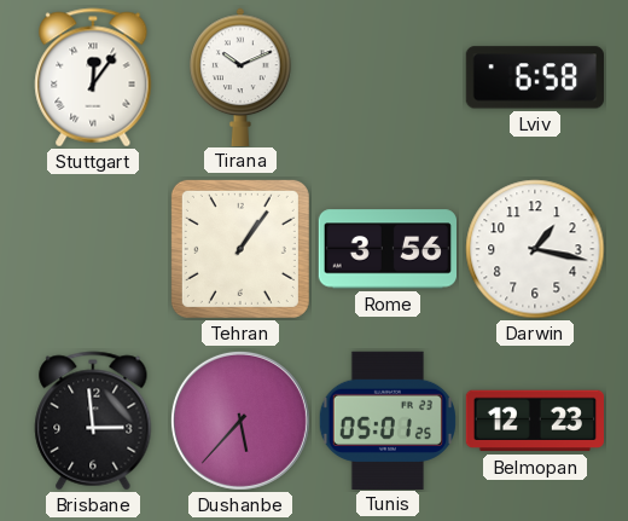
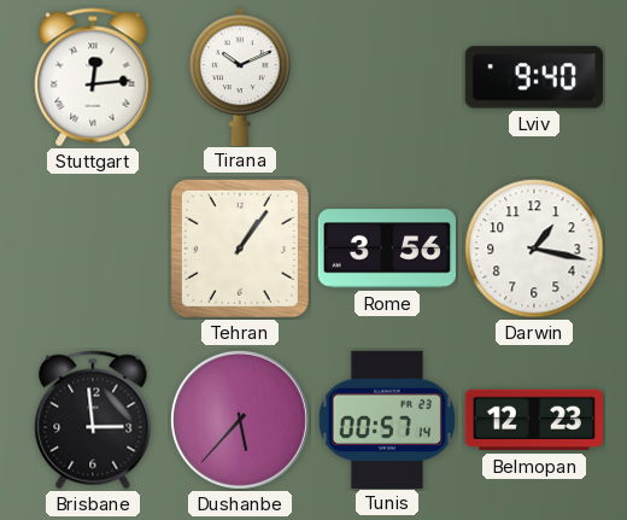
Stuttgart: 12:06 -> 12:14 (93, 77)
Lviv: 6:58 -> 9:40 (534, 77)
Tunis: 05:01 -> 00:57 (387, 419)
